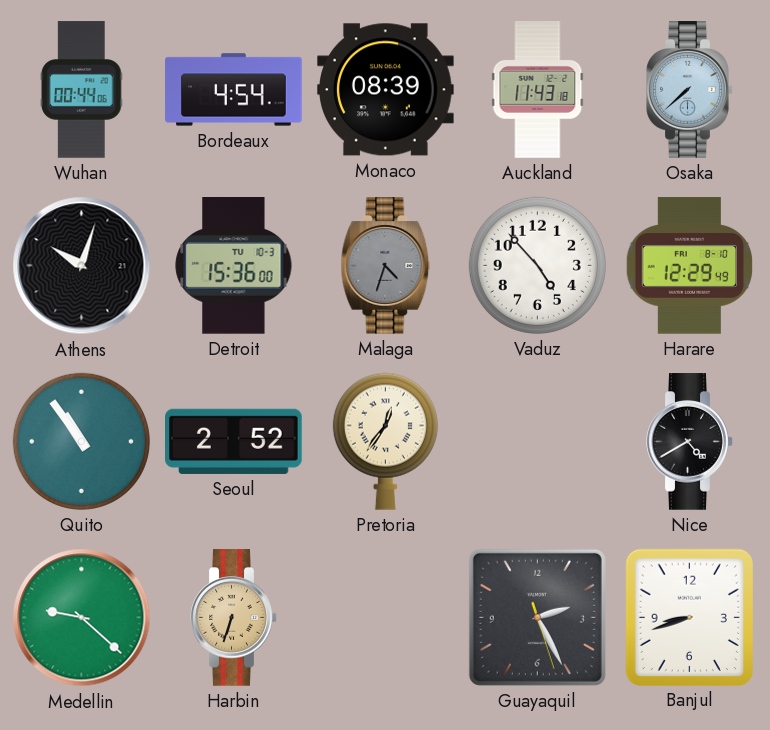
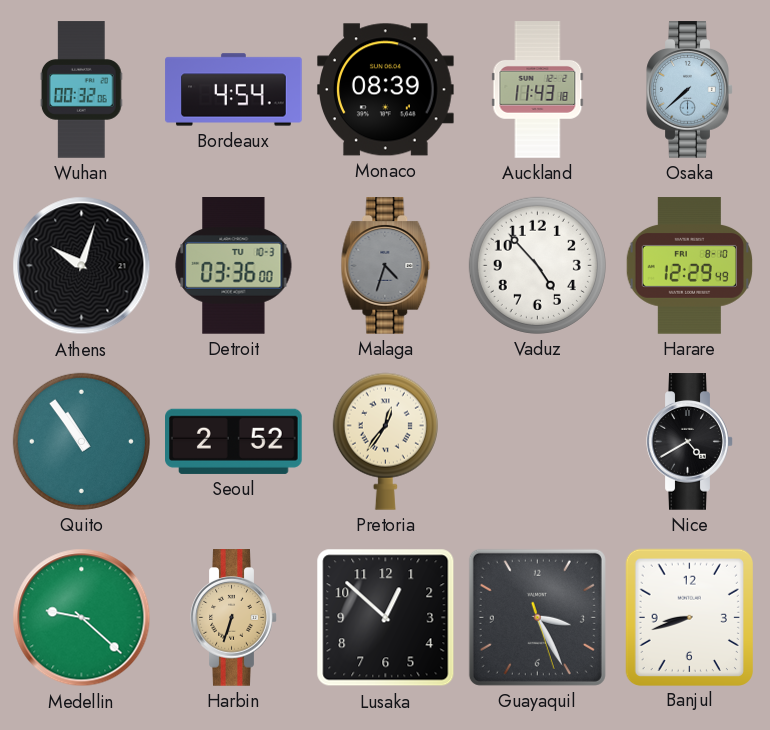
Wuhan: 00:44 -> 00:32 (81, 90)
Detroit: 15:36 -> 03:36 (234, 266)
Lusaka: none -> 12:52 (386, 618)
Guayaquil: 2:25 -> 3:25 (537, 617)
